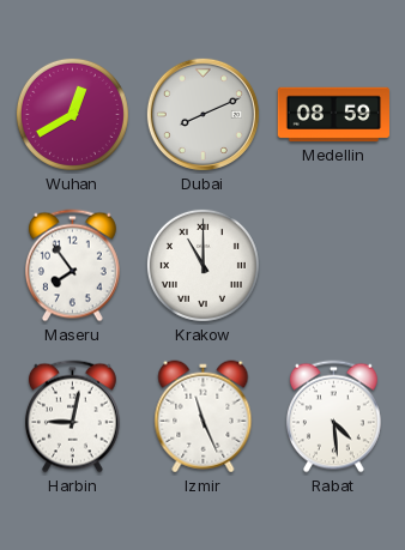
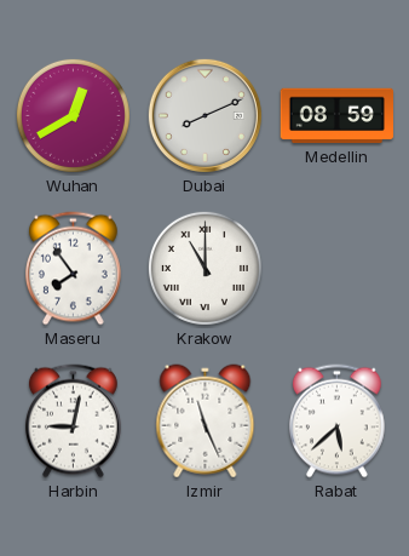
Rabat: 4:29 -> 5:38 (338, 422)
